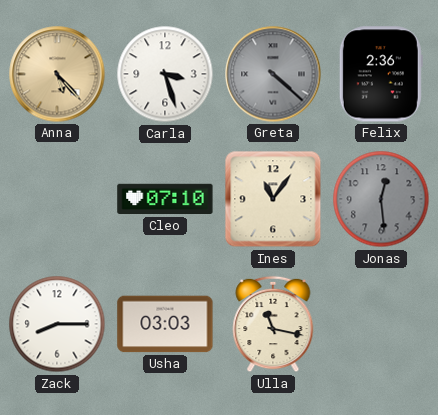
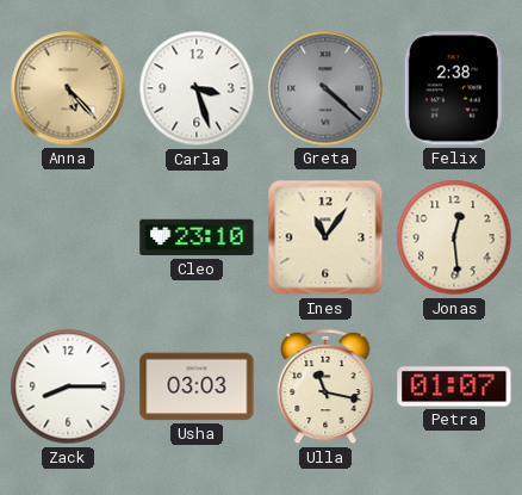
Felix: 2:36 -> 2:38 (454, 88)
Cleo: 07:10 -> 23:10 (197, 237)
Jonas dial: grey -> cream (454, 237)
Petra: none -> 01:07 (454, 386)
